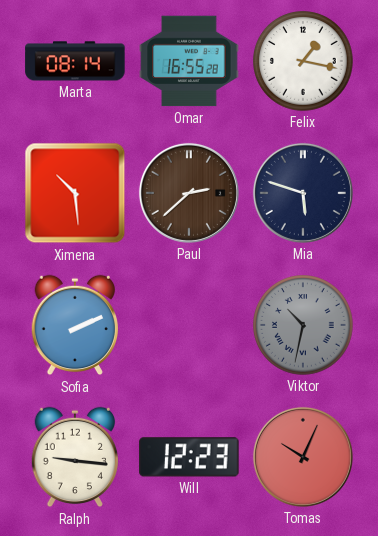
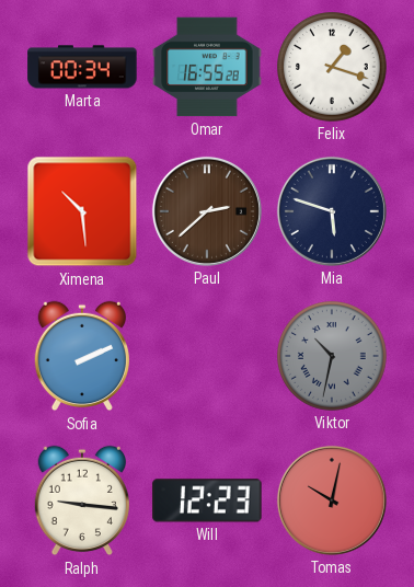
Marta: 08:14 -> 00:34 (82, 67)
Felix: 1:17 -> 1:18 (333, 68)
Tomas: 10:04 -> 10:02 (332, 500)
